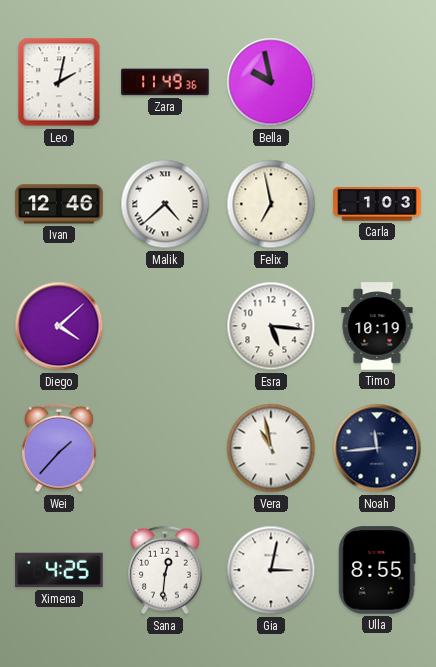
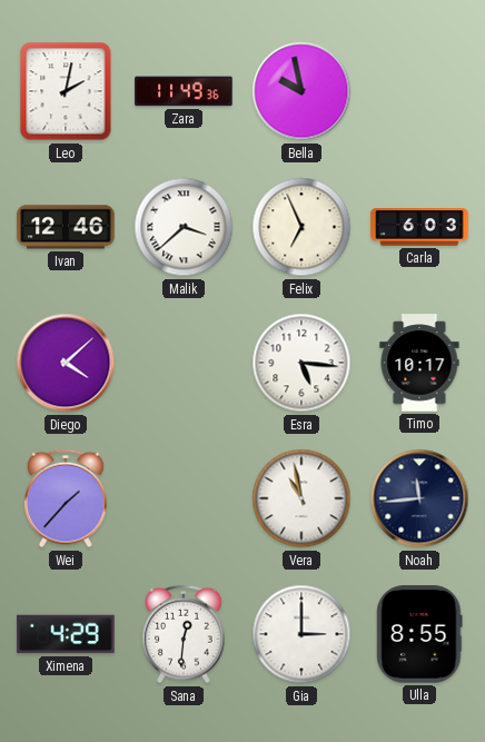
Malik: 4:38 -> 3:38 (184, 227)
Felix: 6:58 -> 6:56 (301, 227)
Carla: 1:03 -> 6:03 (419, 227)
Timo: 10:19 -> 10:17 (419, 363)
Ximena: 4:25 -> 4:29 (66, 634)
Gia: 3:02 -> 3:00 (301, 634)
